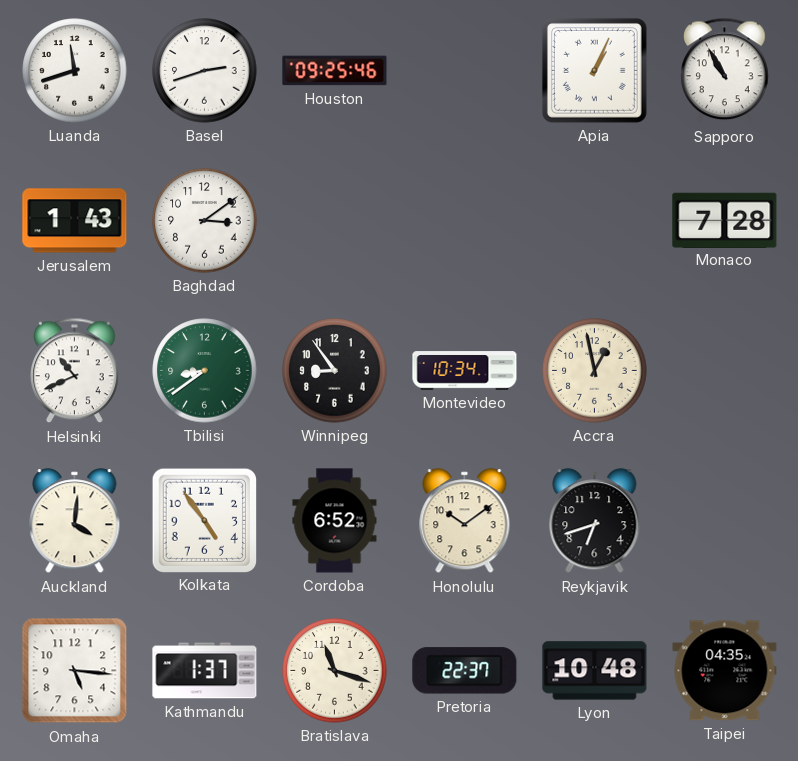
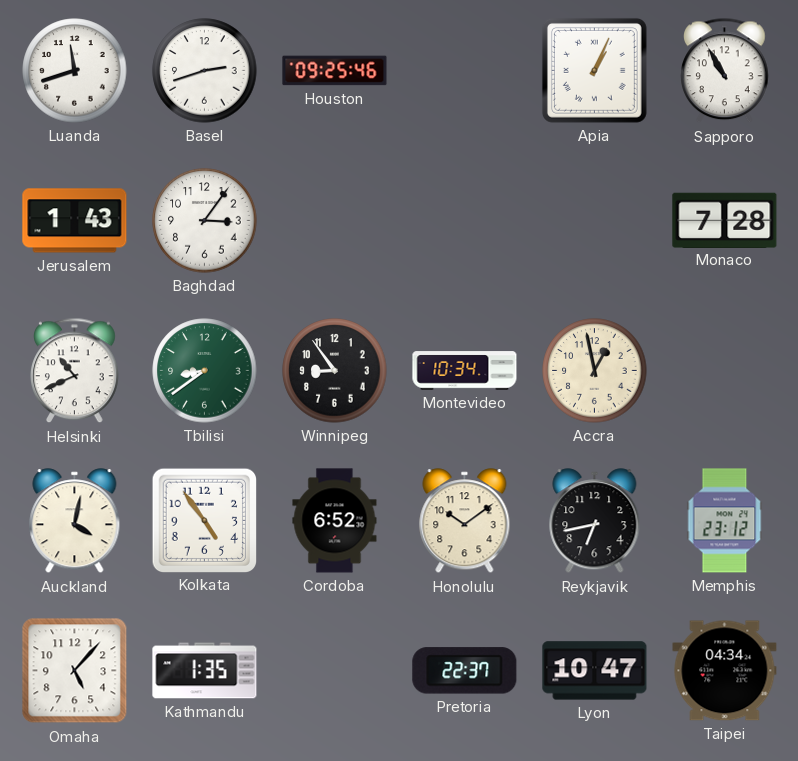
Baghdad: 3:09 -> 3:06 (205, 221)
Auckland: 4:01 -> 4:02 (75, 521)
Reykjavik: 6:42 -> 6:43 (595, 521)
Memphis: none -> 23:12 (725, 521)
Omaha: 5:16 -> 5:07 (75, 671)
Kathmandu: 1:37 -> 1:35 (205, 671)
Bratislava: 11:18 -> none (335, 671)
Lyon: 10:48 -> 10:47 (595, 671)
Taipei: 04:35 -> 04:34 (725, 671)
